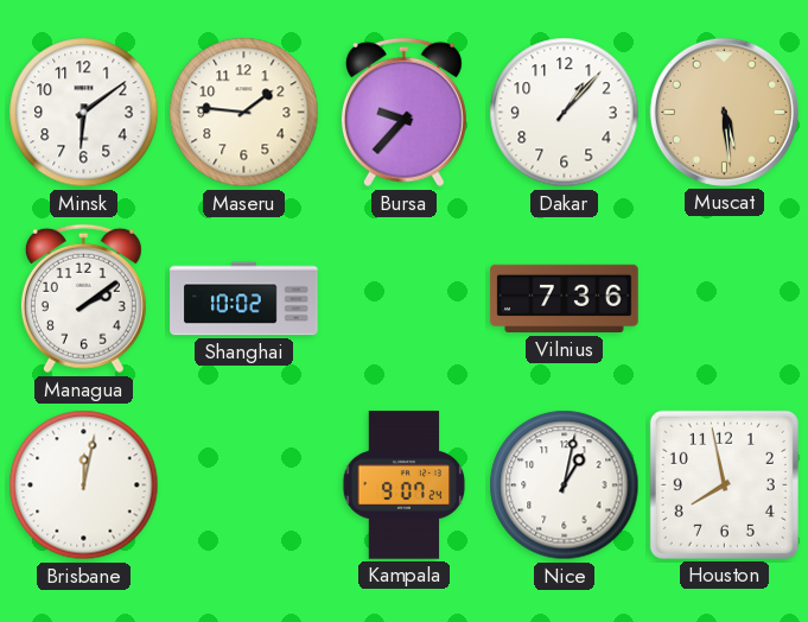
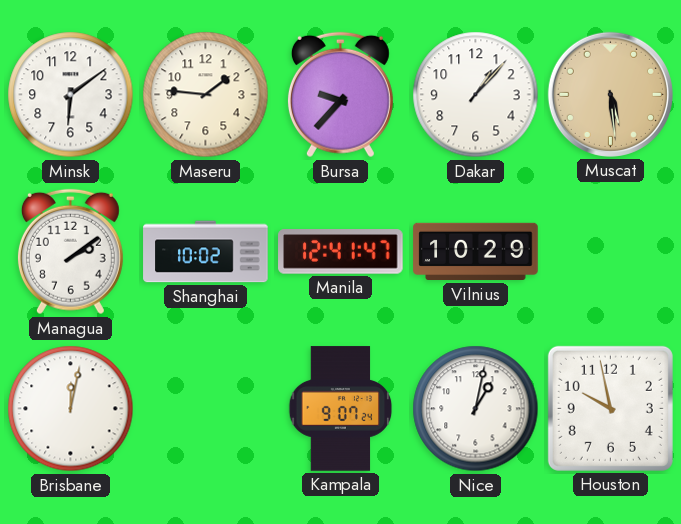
Manila: none -> 12:41 (341, 252)
Vilnius: 7:36 -> 10:29 (476, 252)
Houston: 7:58 -> 9:58 (610, 408)
